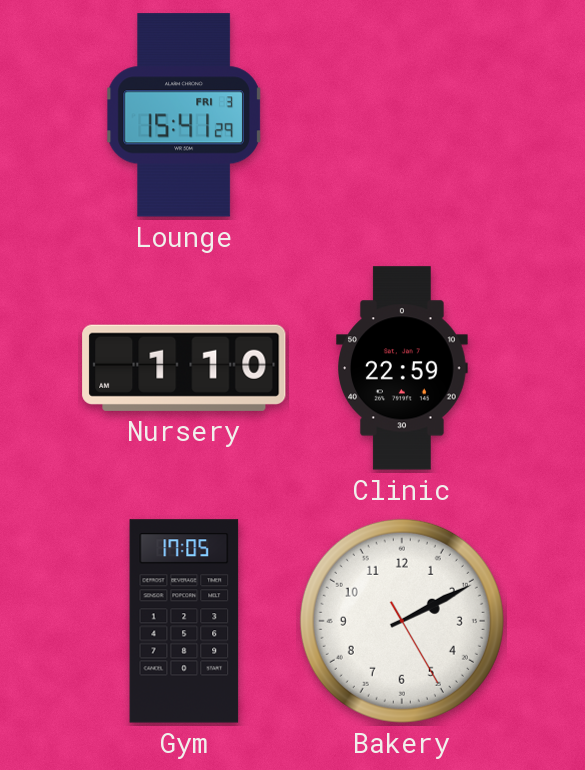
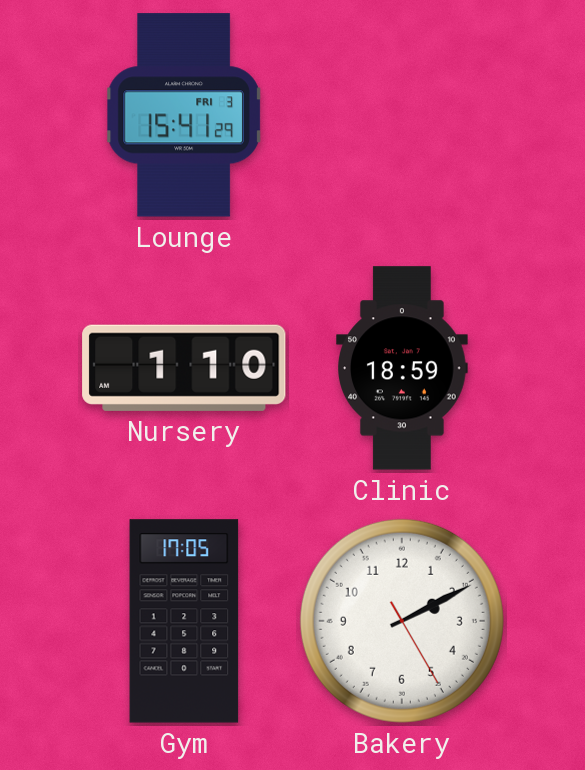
Clinic: 22:59 -> 18:59 (403, 368)
